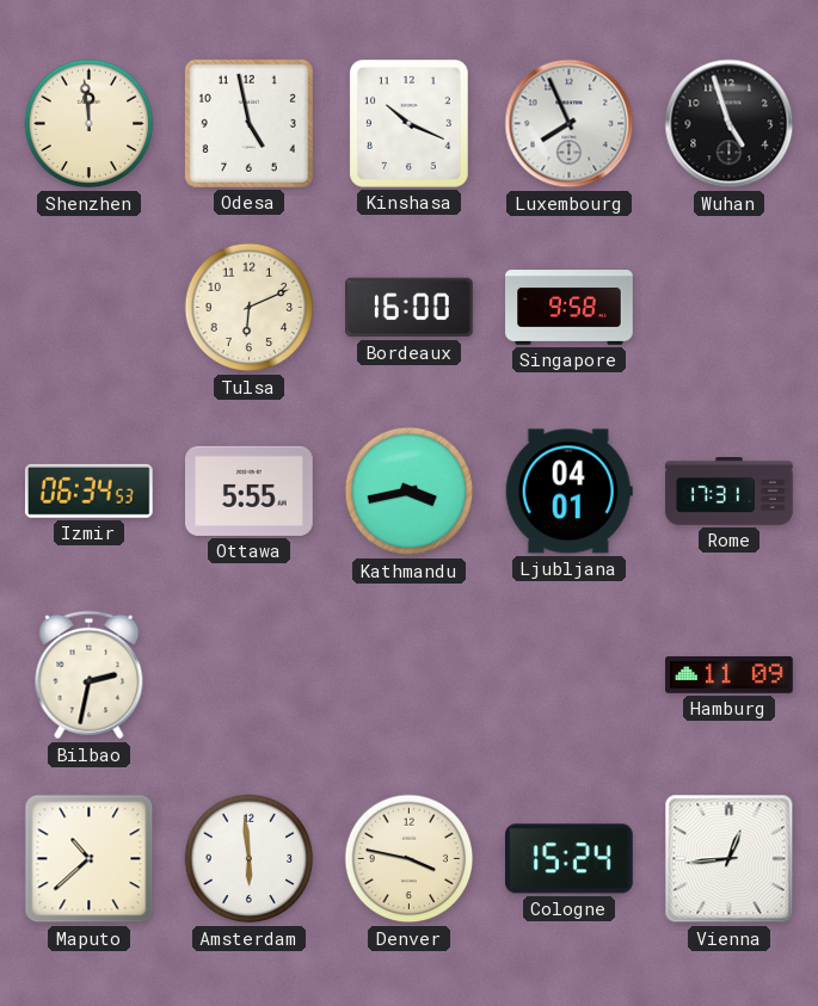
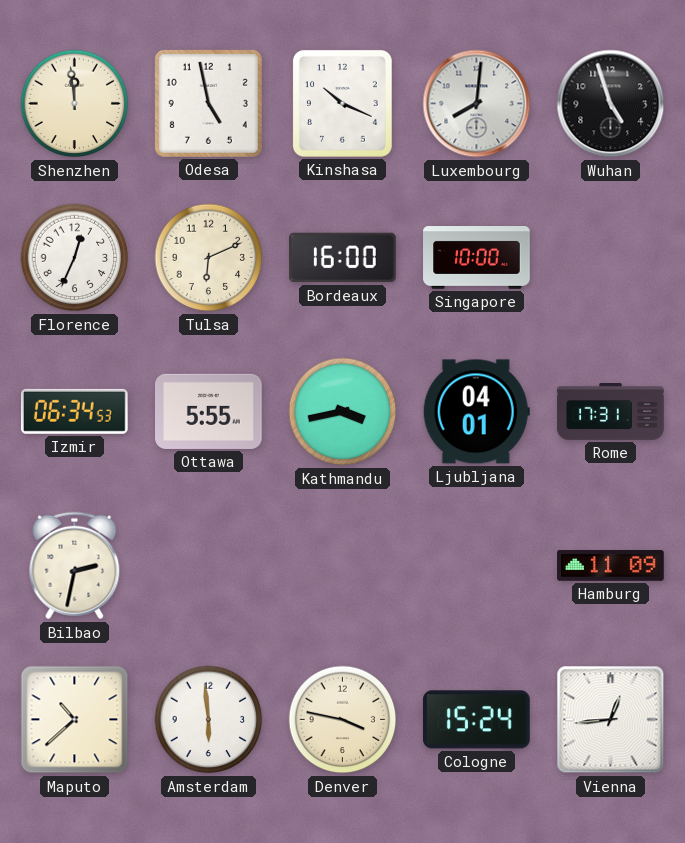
Luxembourg: 7:56 -> 8:01 (477, 104)
Florence: none -> 12:34 (75, 258)
Singapore: 9:58 -> 10:00 (477, 258)
